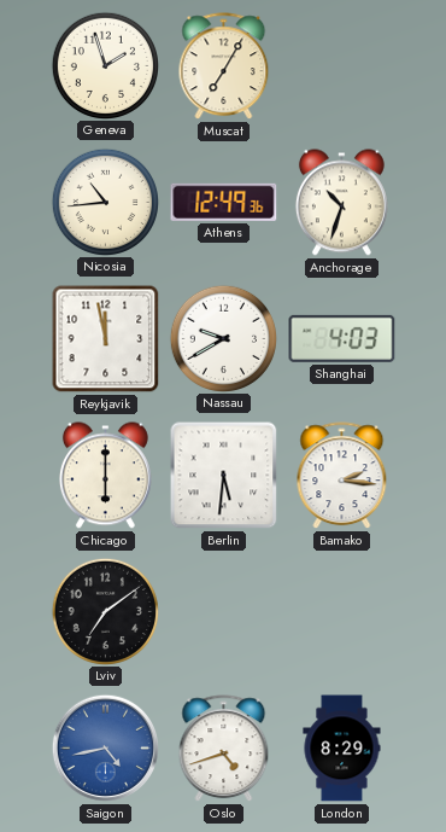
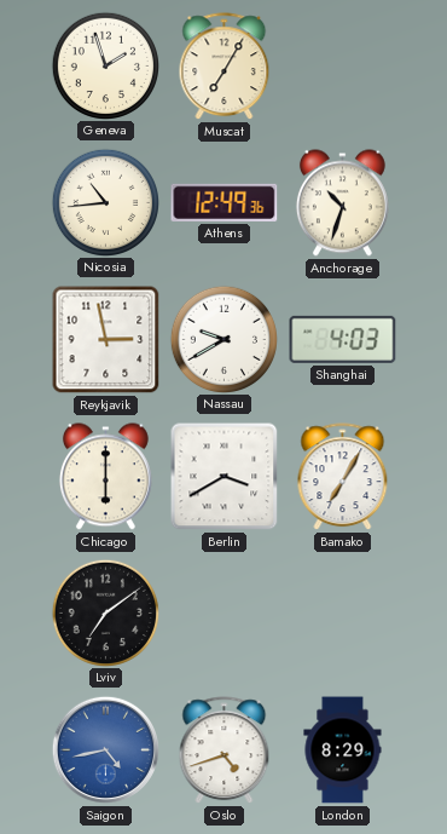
Reykjavik: 11:58 -> 2:58 (106, 340)
Berlin: 5:31 -> 3:40 (225, 477)
Bamako: 2:16 -> 7:05 (343, 477)
